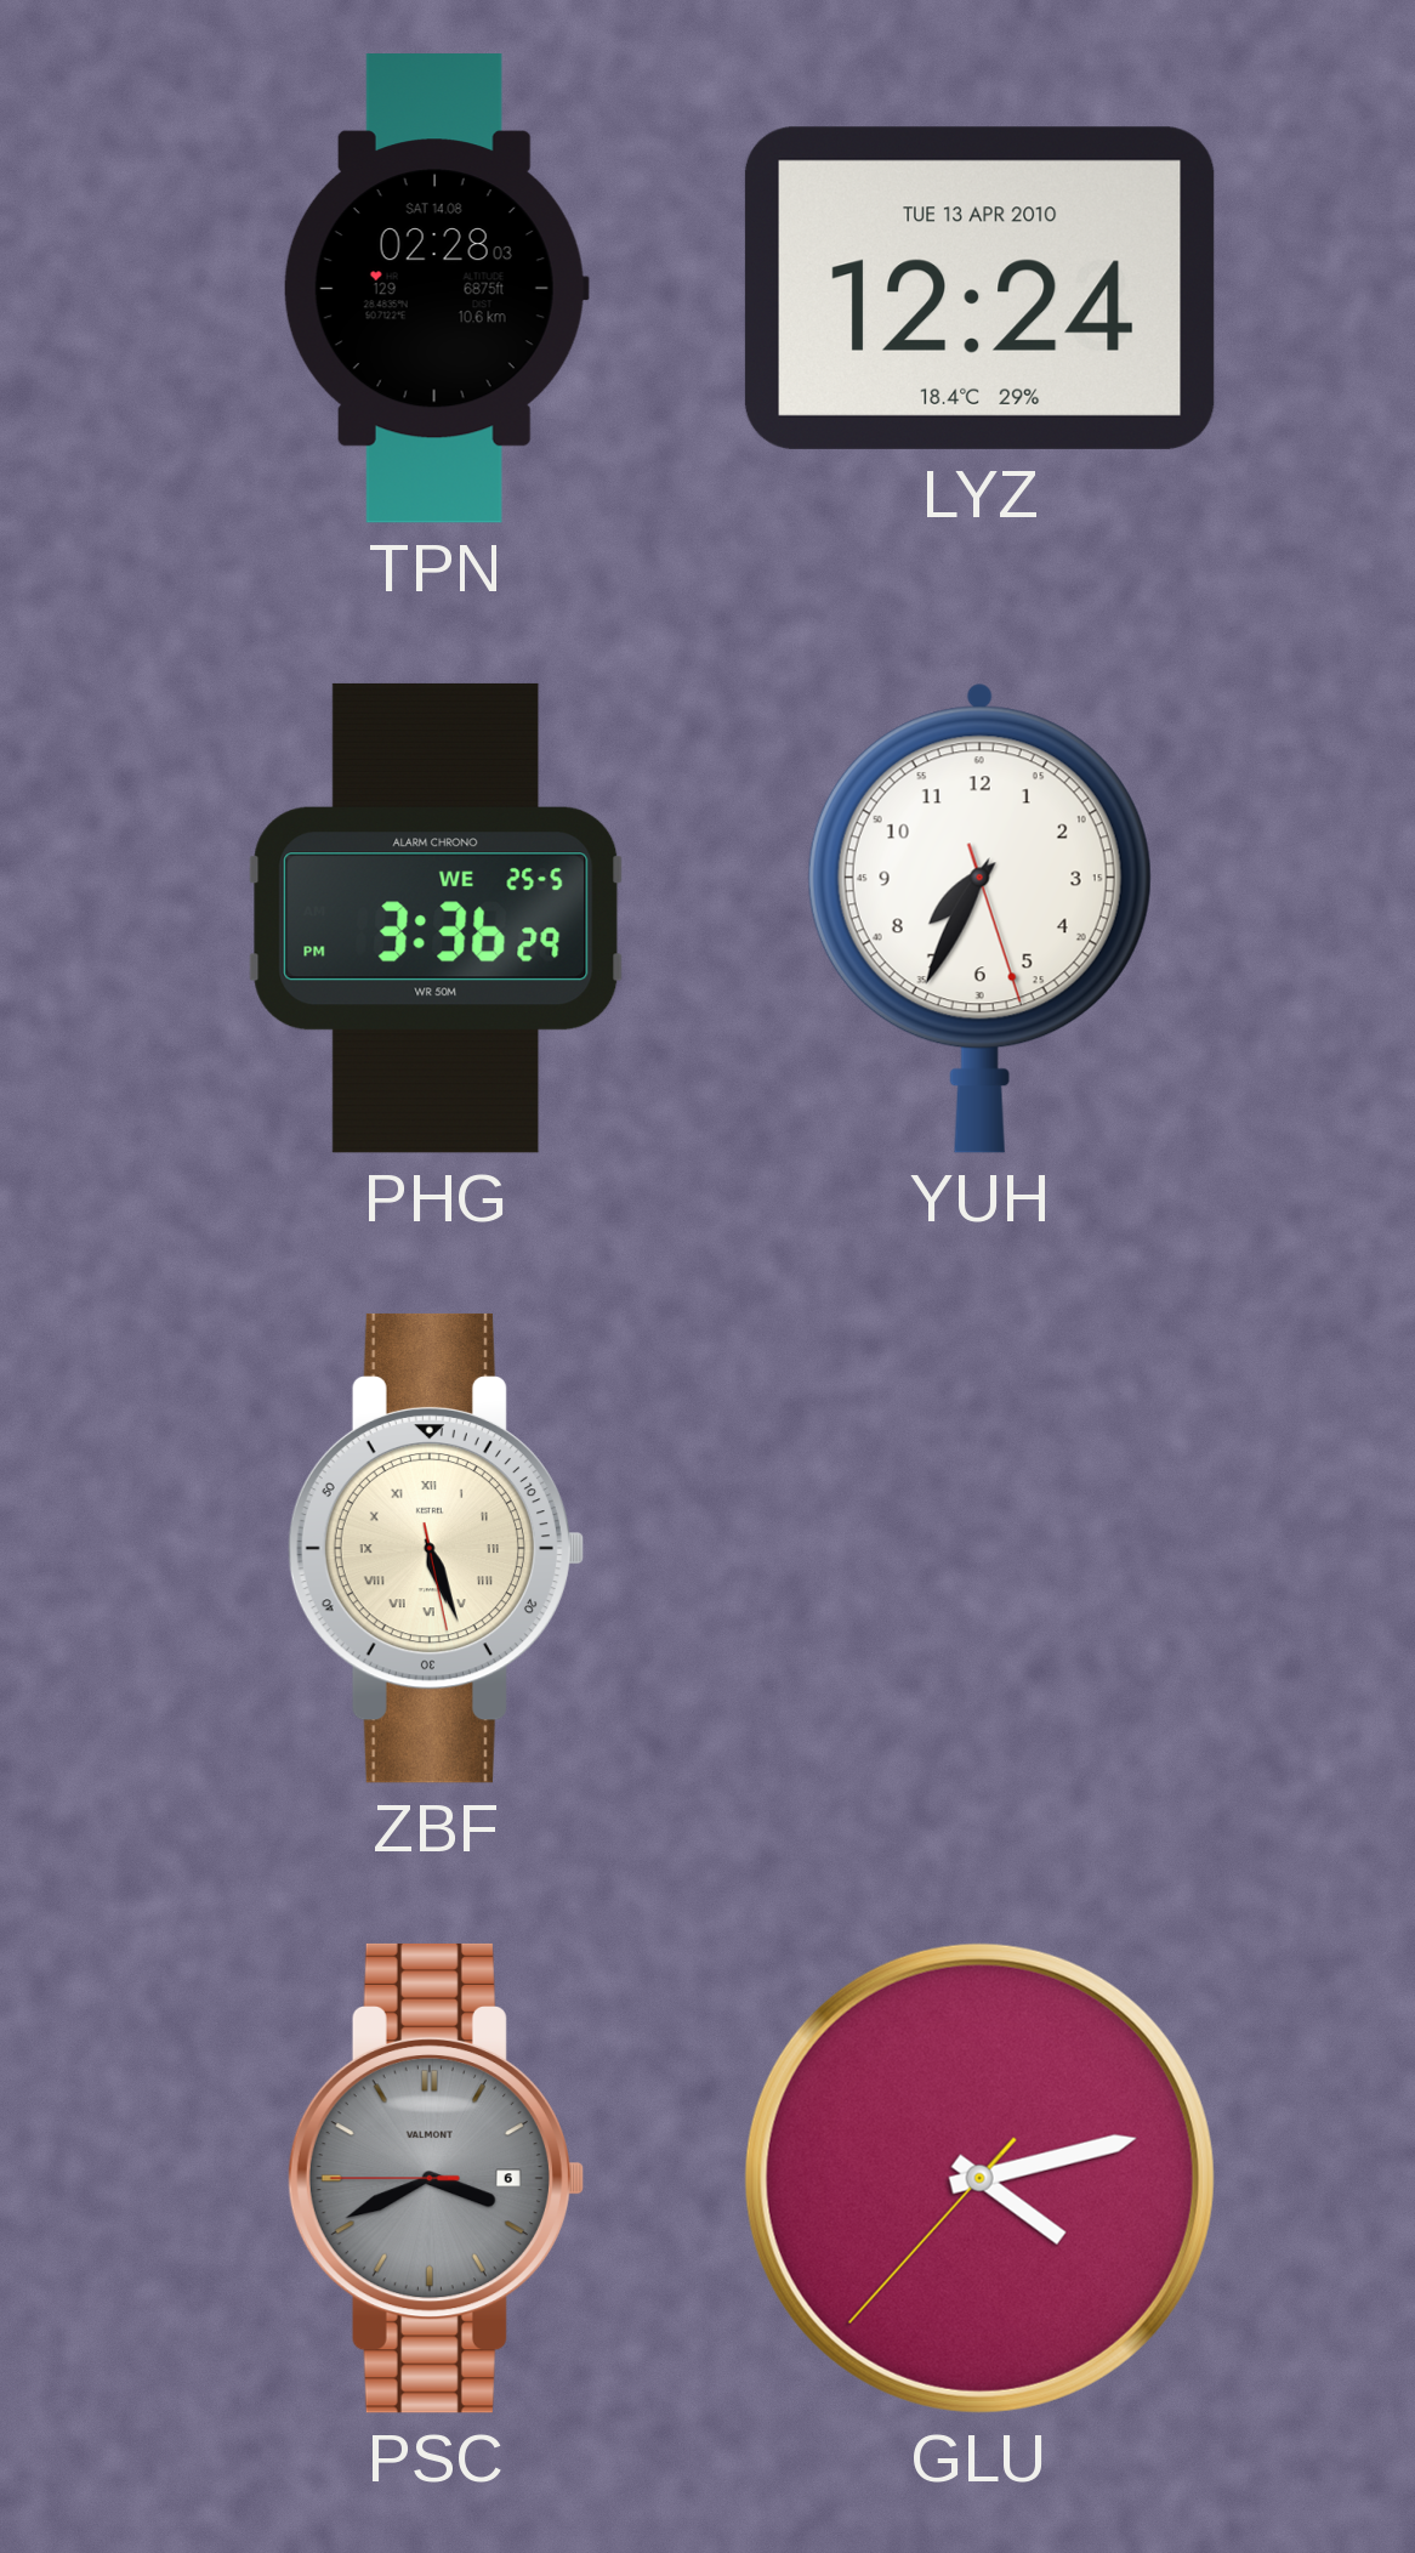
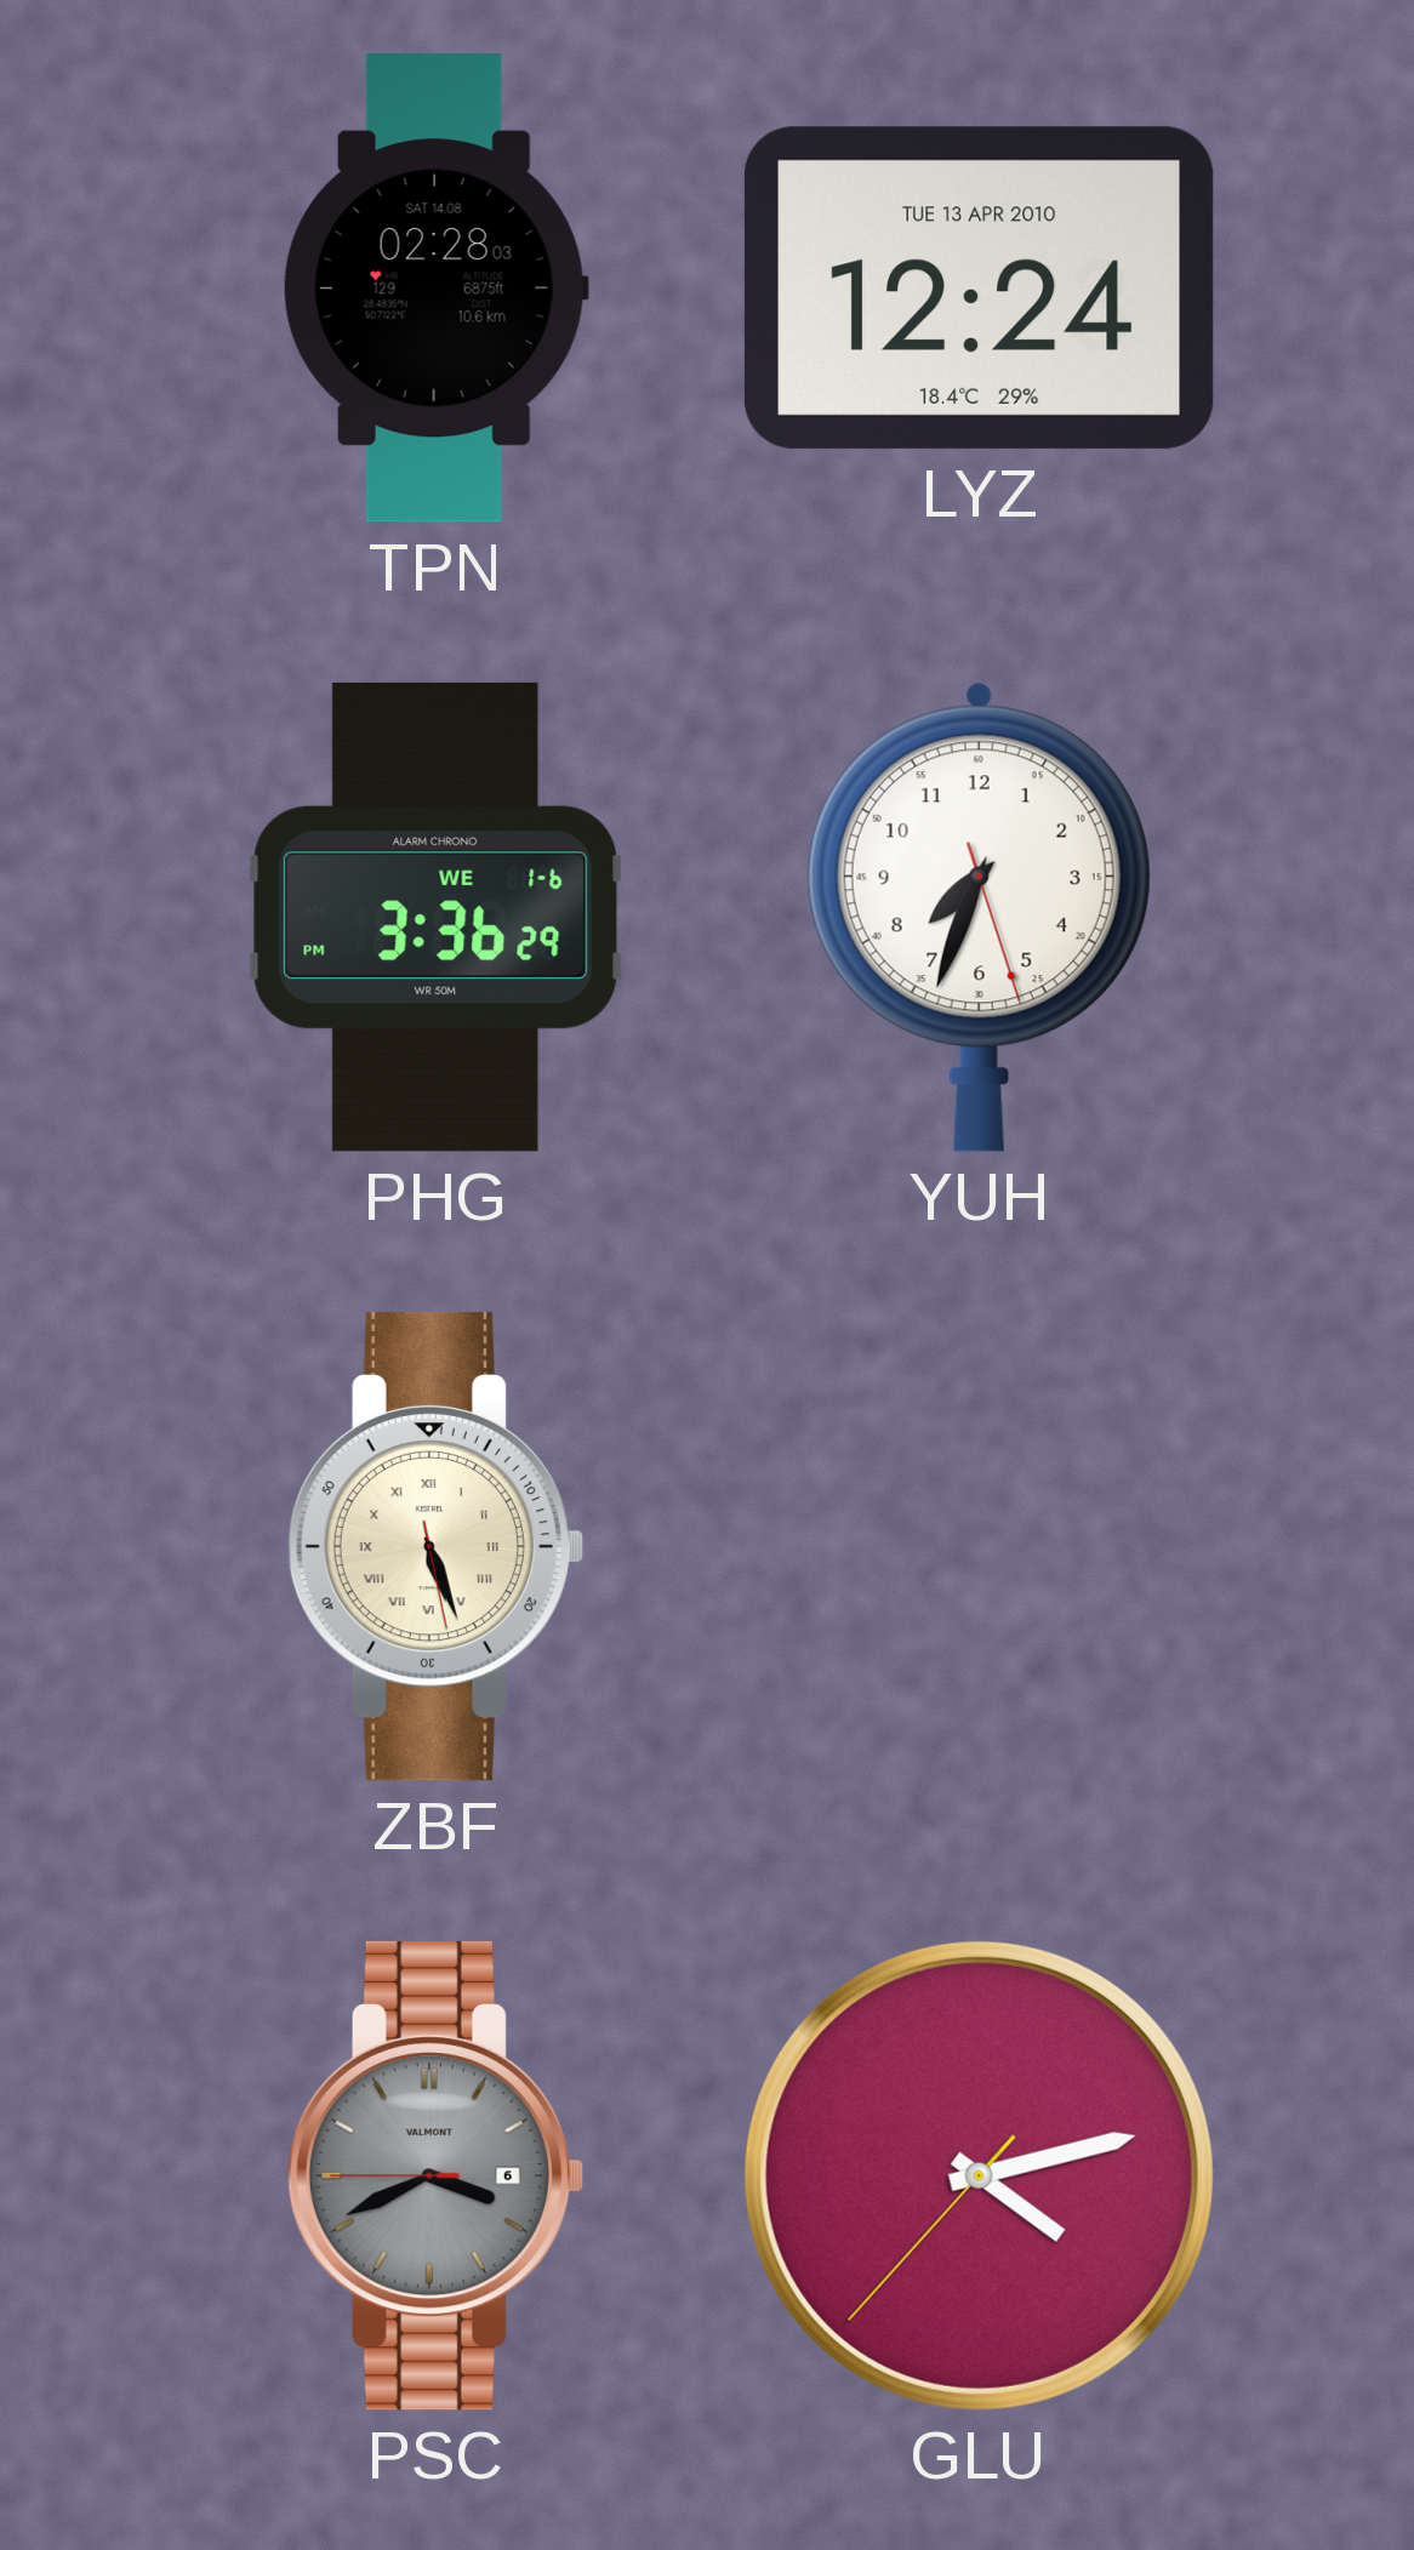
PHG date: WE 25-5 -> WE 1-6 (435, 917)
YUH: 7:34 -> 7:33 (979, 917)
